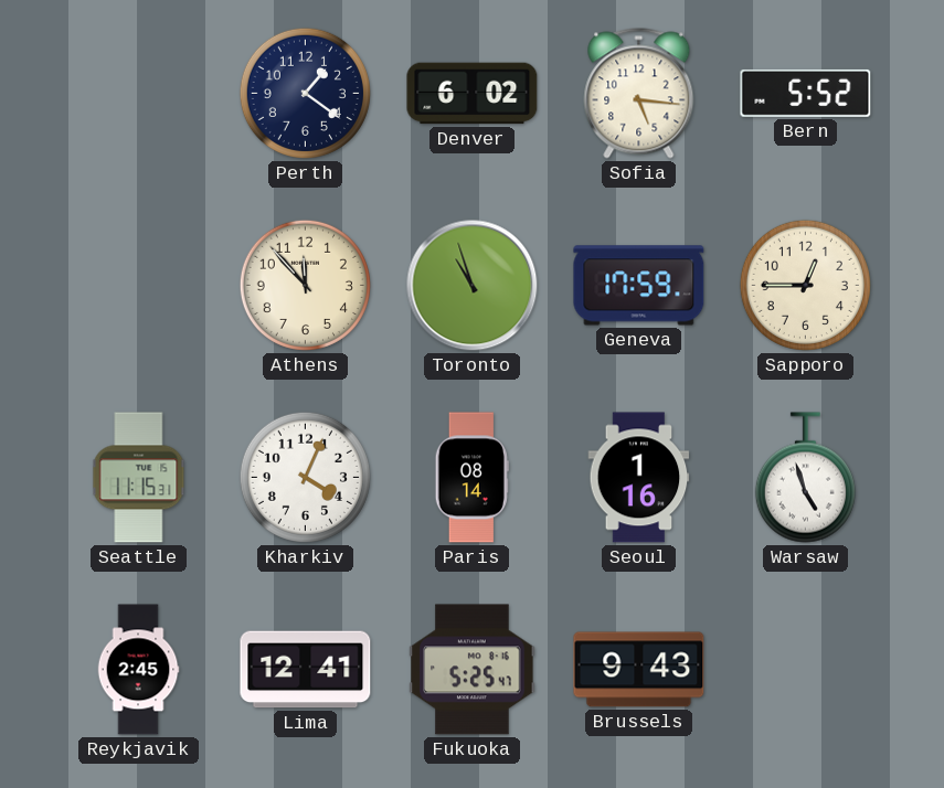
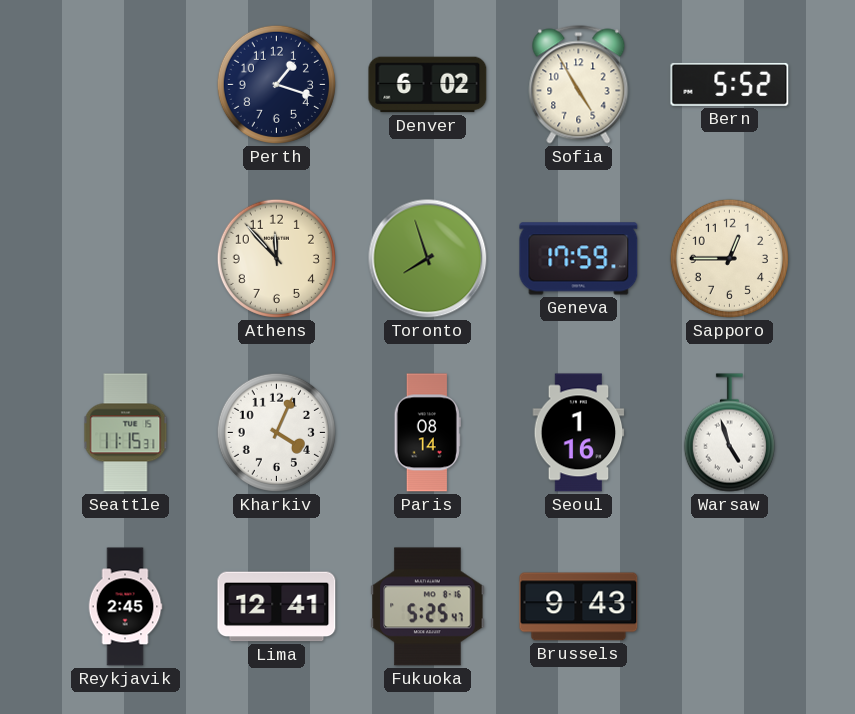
Perth: 1:21 -> 1:18 (276, 84)
Sofia: 5:16 -> 4:55 (579, 85)
Toronto: 10:57 -> 7:57 (428, 259)
